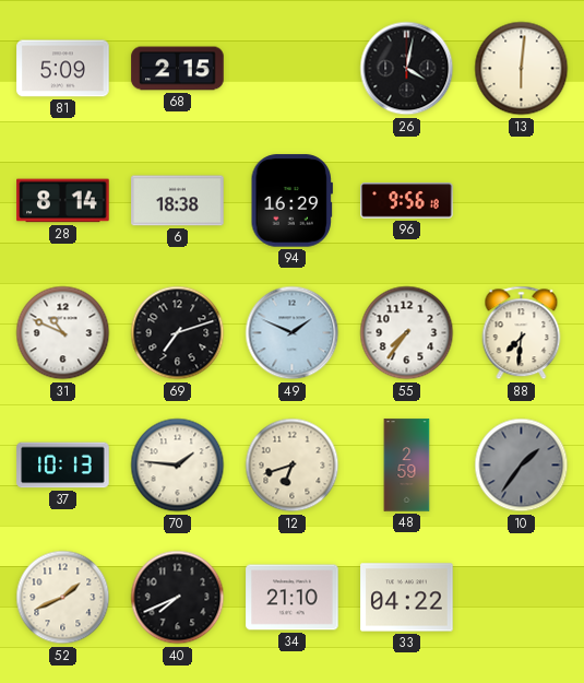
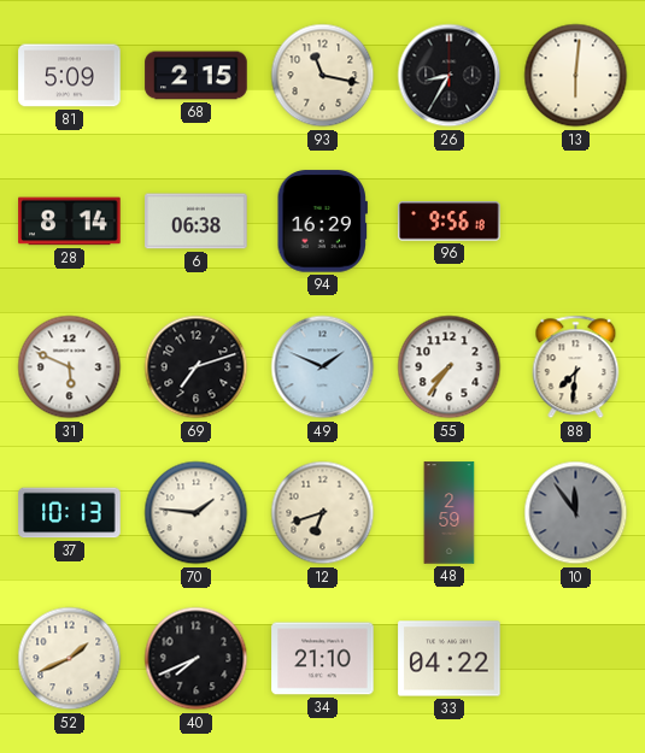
93: none -> 11:17 (323, 76)
26: 4:02 -> 8:35 (450, 76)
6: 18:38 -> 06:38 (197, 222)
31: 10:49 -> 5:49 (70, 367)
10: 1:36 -> 11:54 (576, 513)
